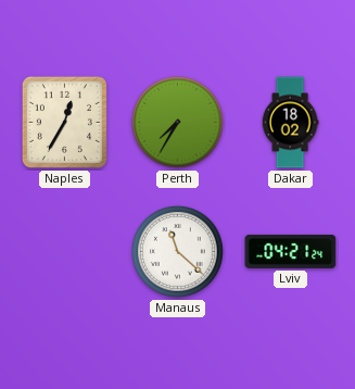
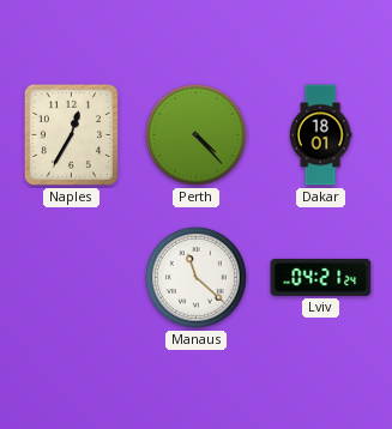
Perth: 7:35 -> 4:23 (195, 134)
Dakar: 18:02 -> 18:01 (320, 135)
